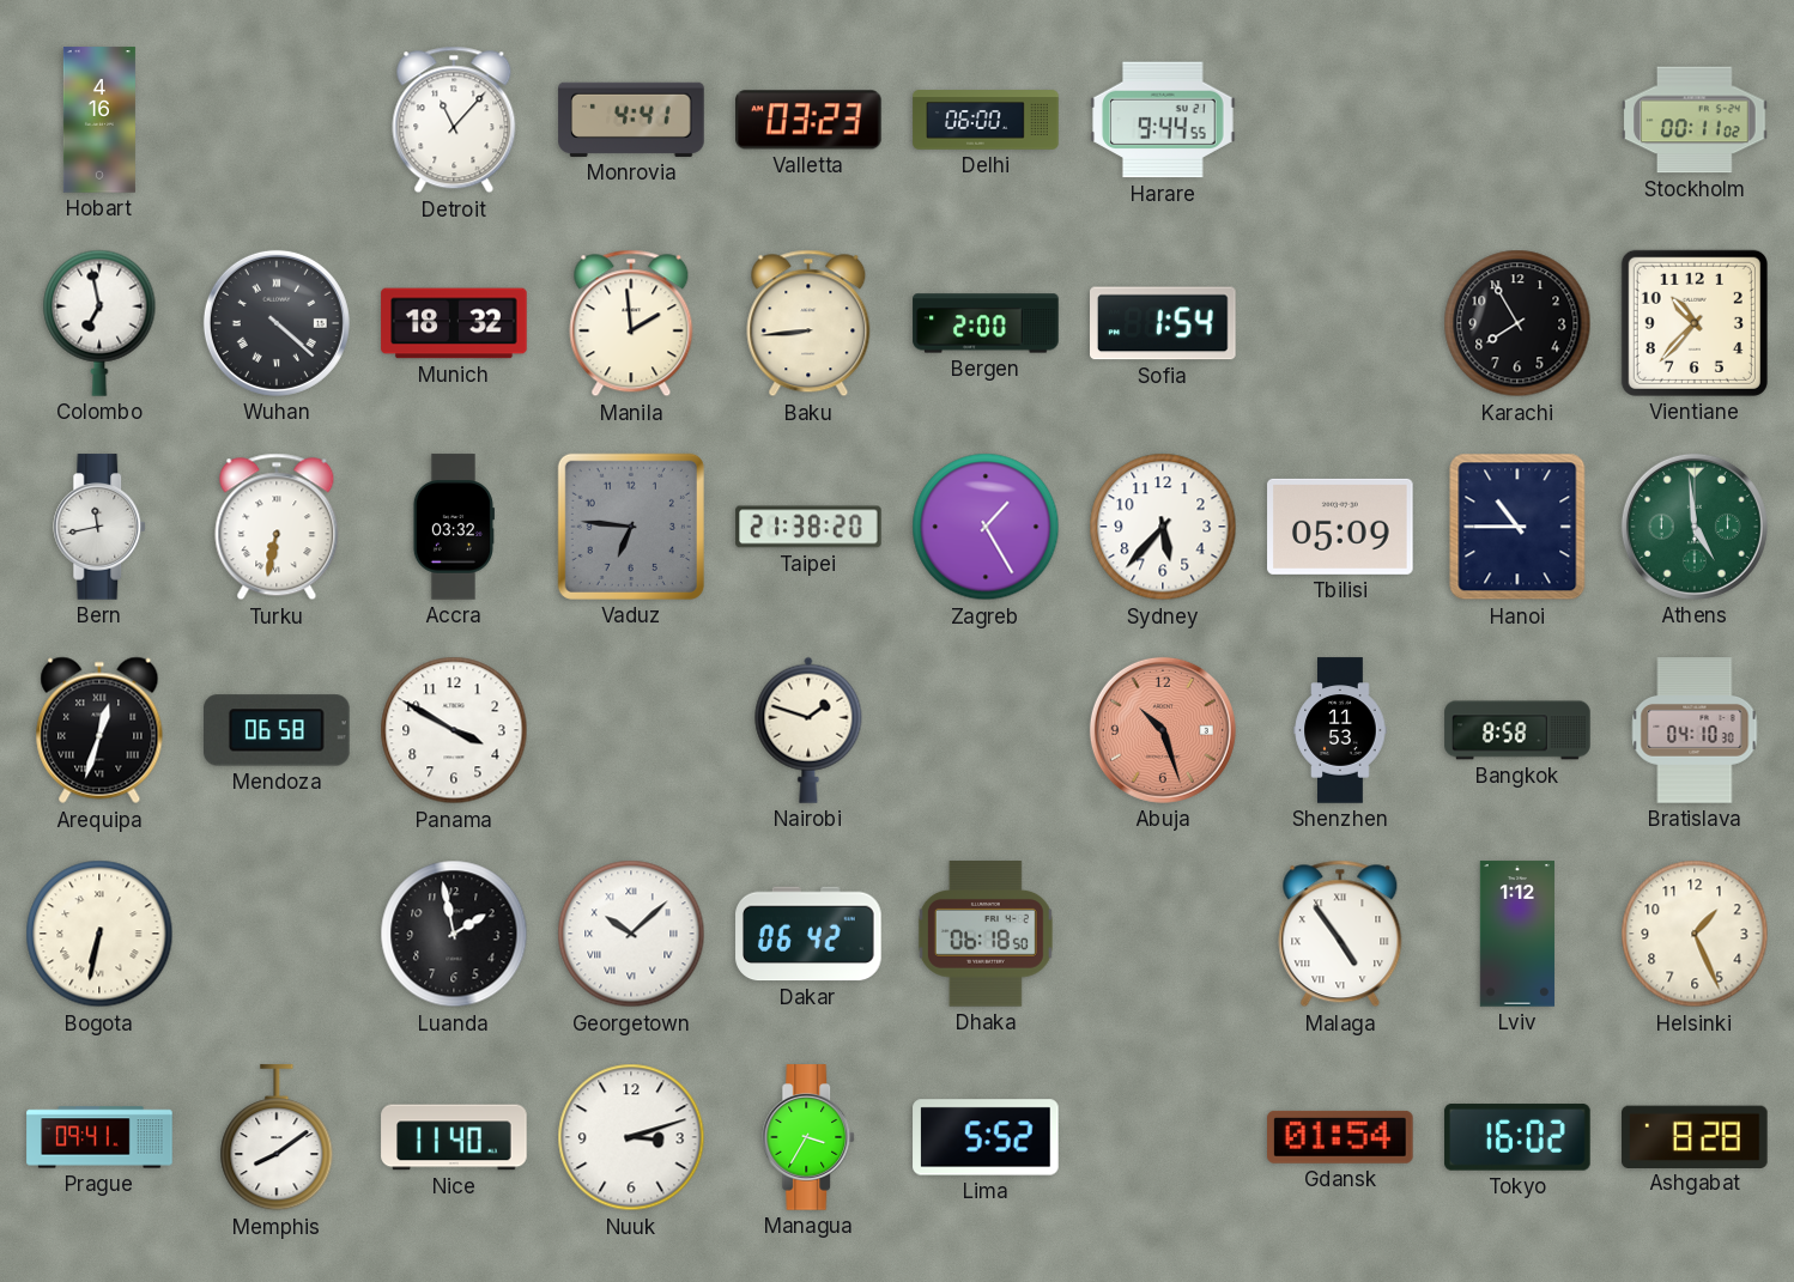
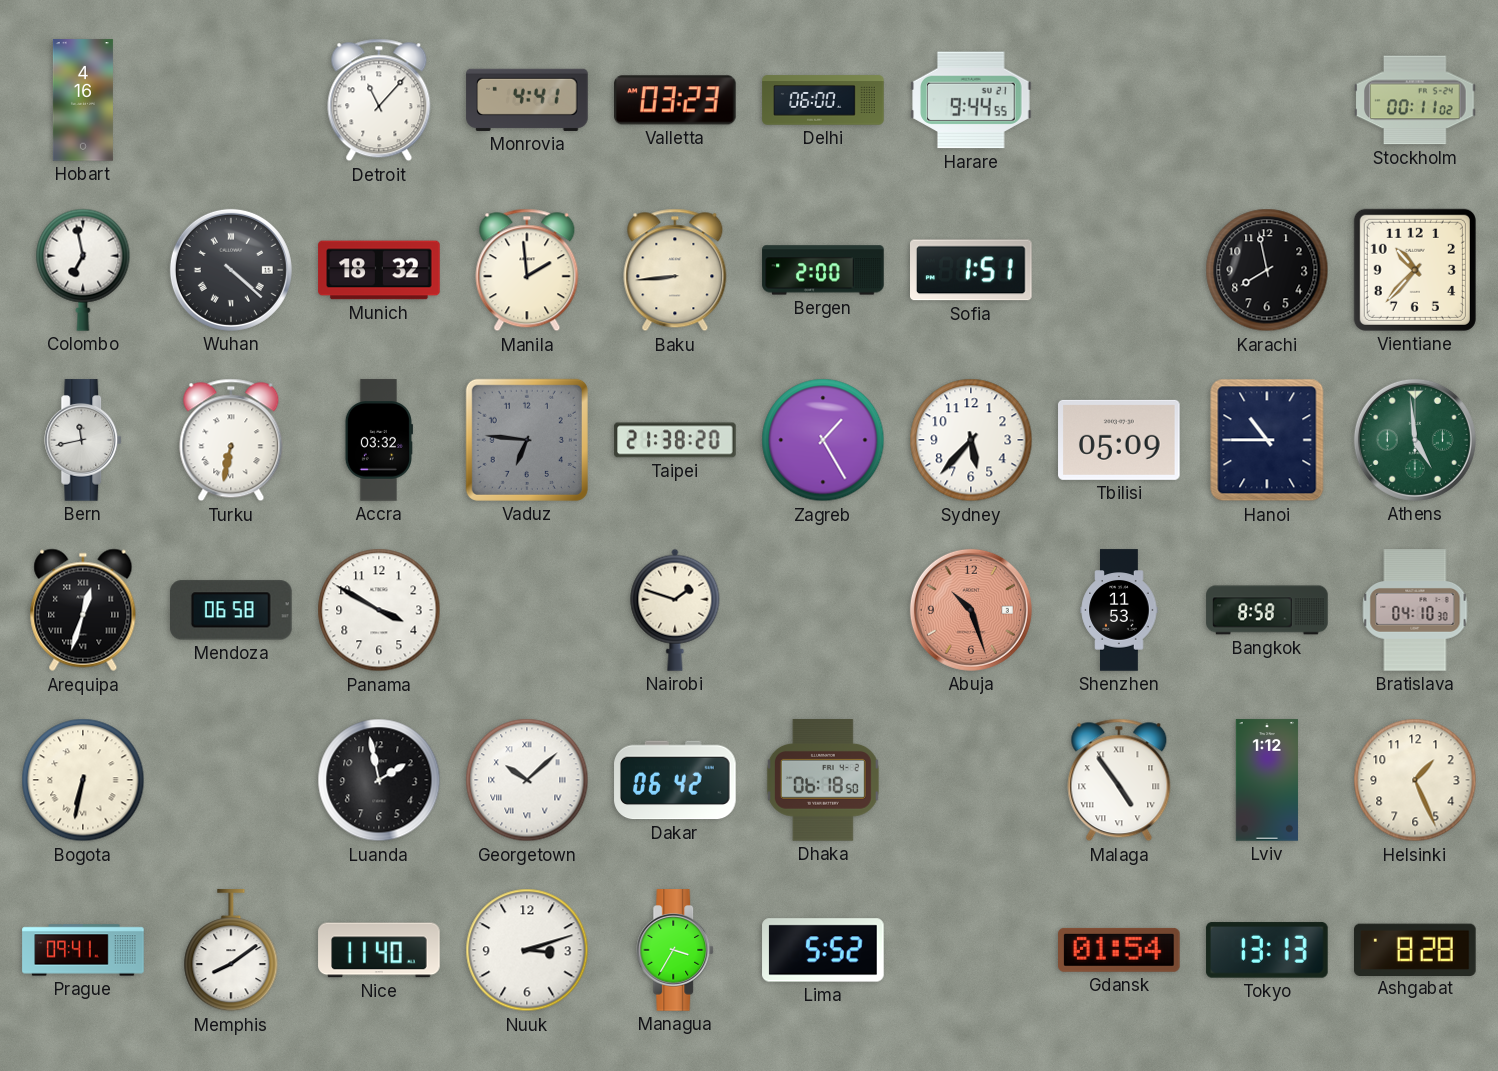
Sofia: 1:54 -> 1:51 (972, 270)
Karachi: 7:55 -> 7:58 (1267, 270)
Tokyo: 16:02 -> 13:13 (1267, 950)
